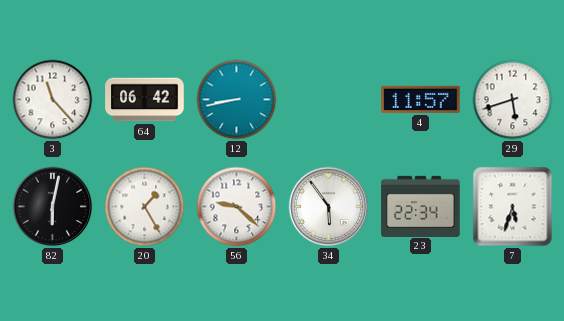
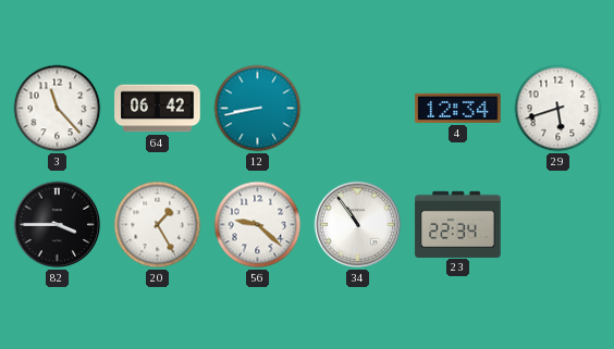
4: 11:57 -> 12:34 (458, 108)
82: 6:02 -> 3:45 (58, 225)
34: 5:54 -> 10:54 (358, 225)
7: 5:33 -> none (513, 207)
